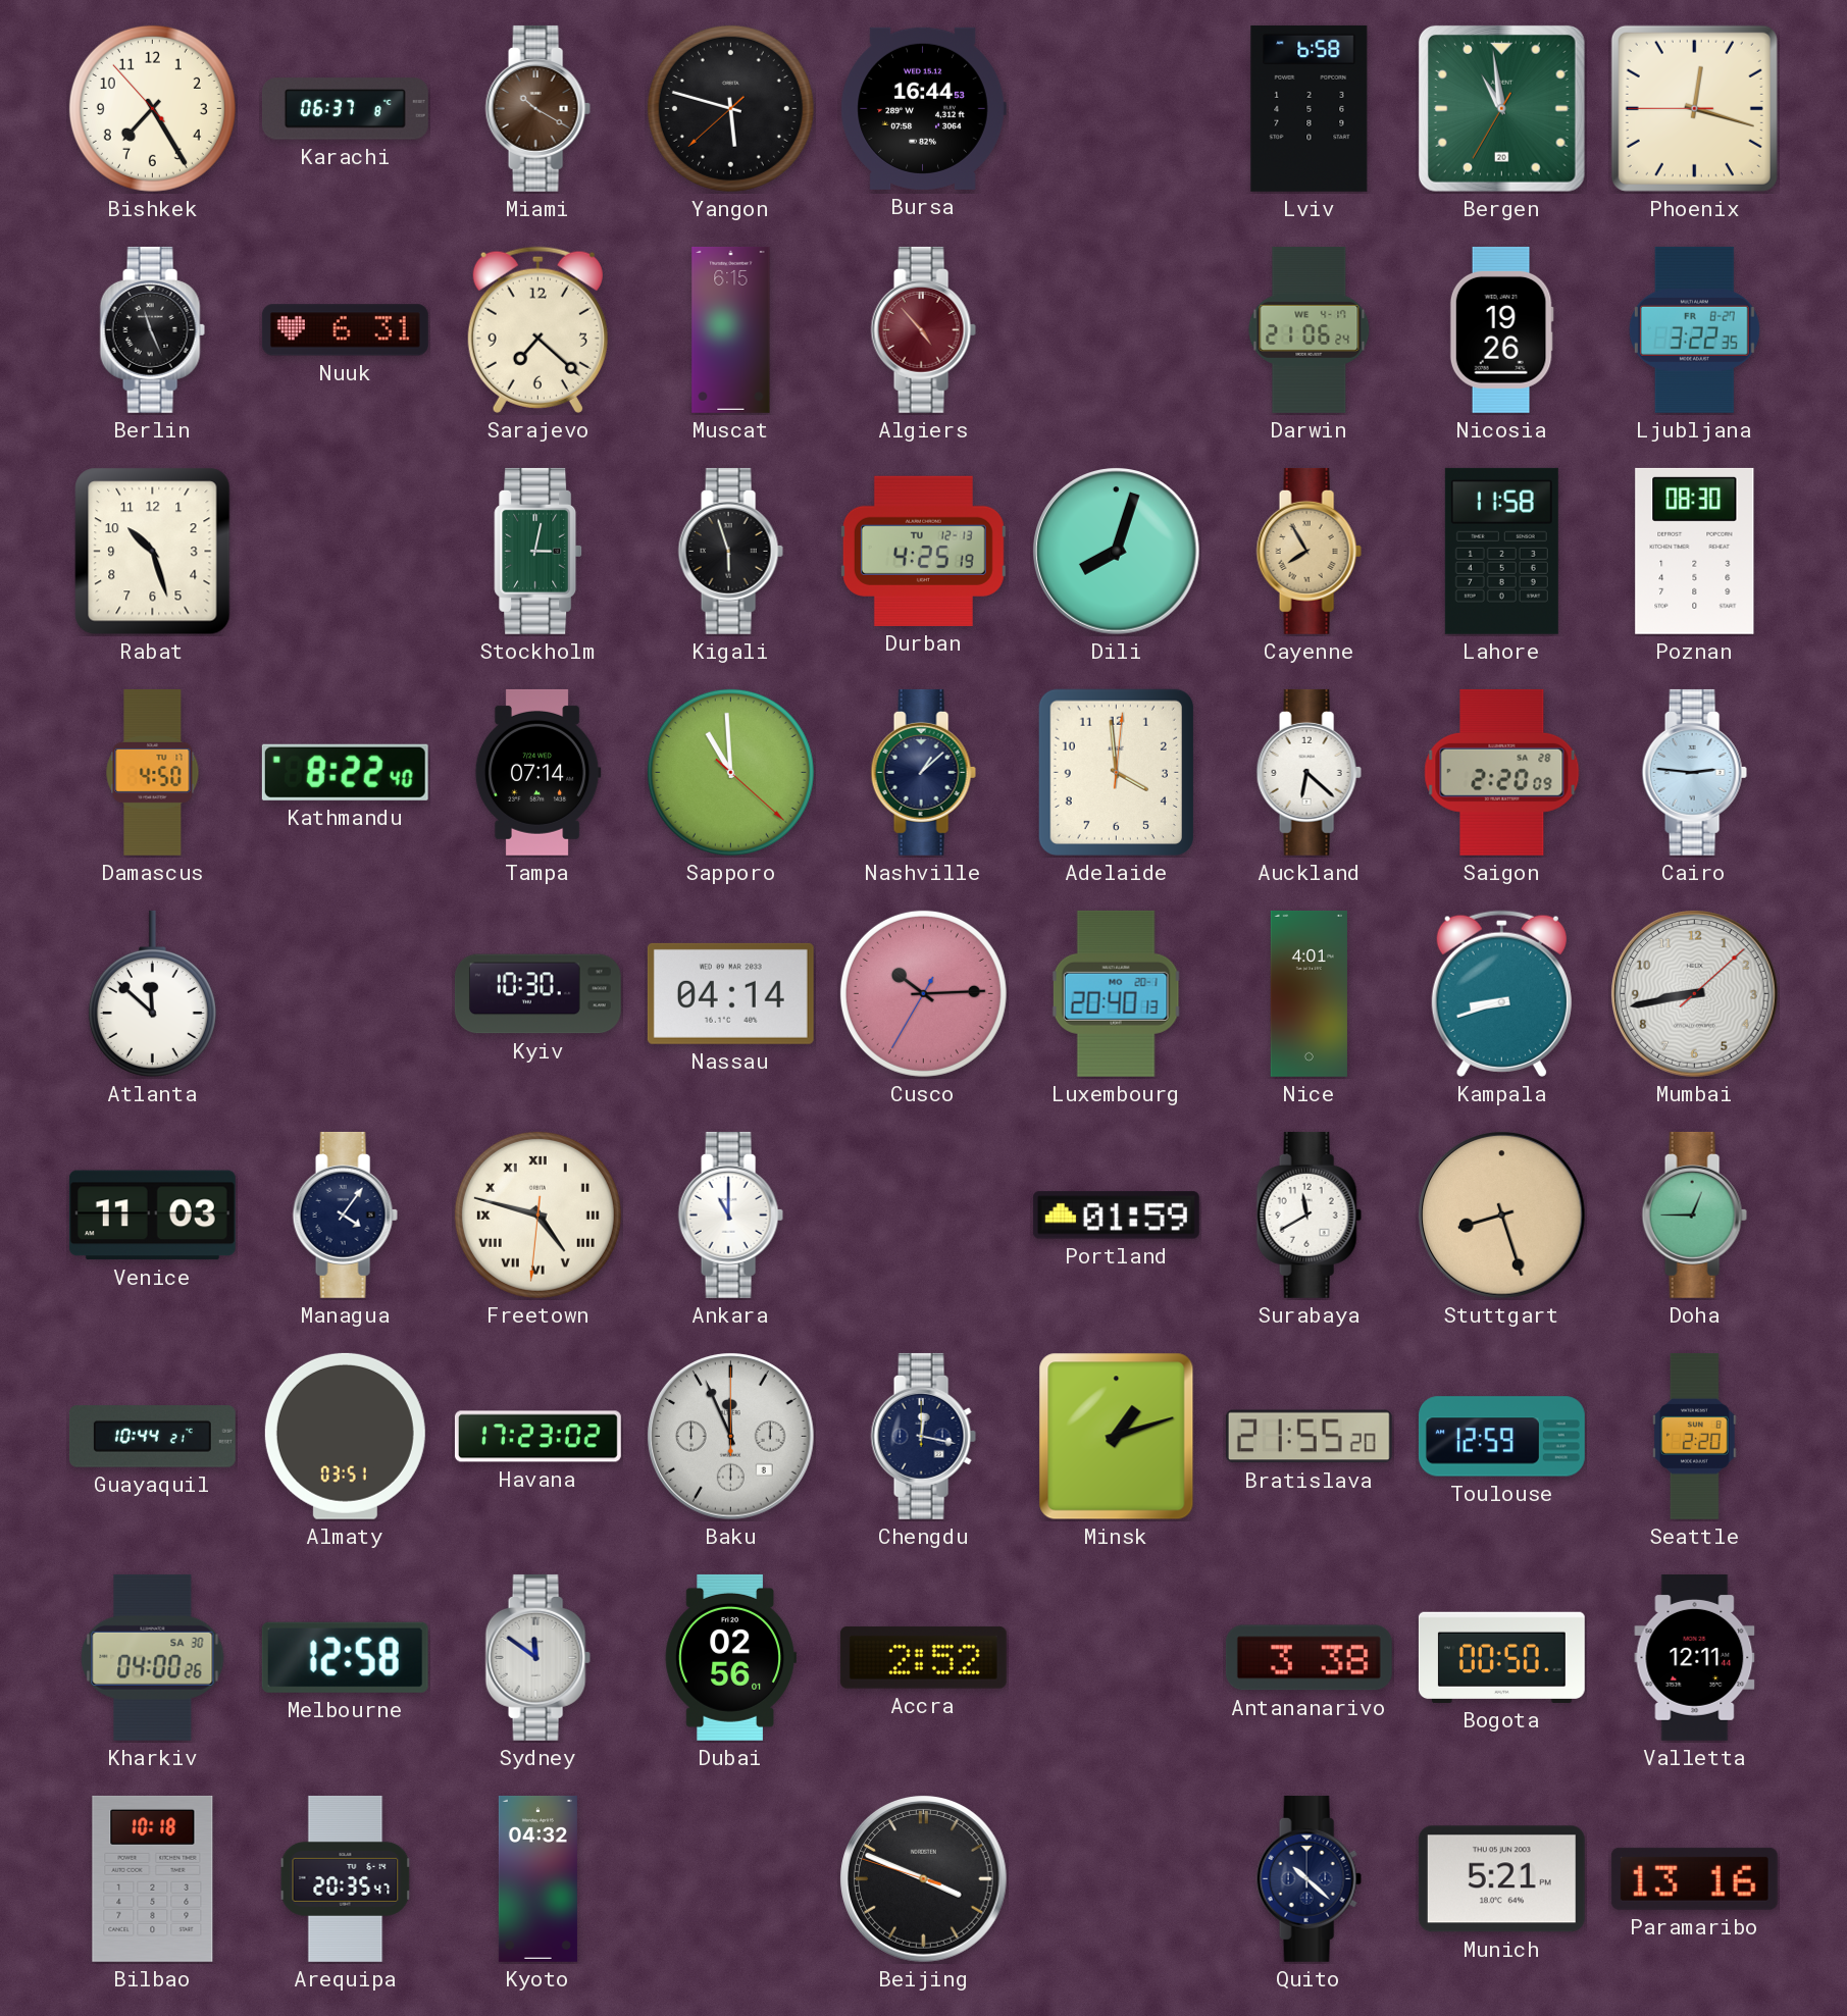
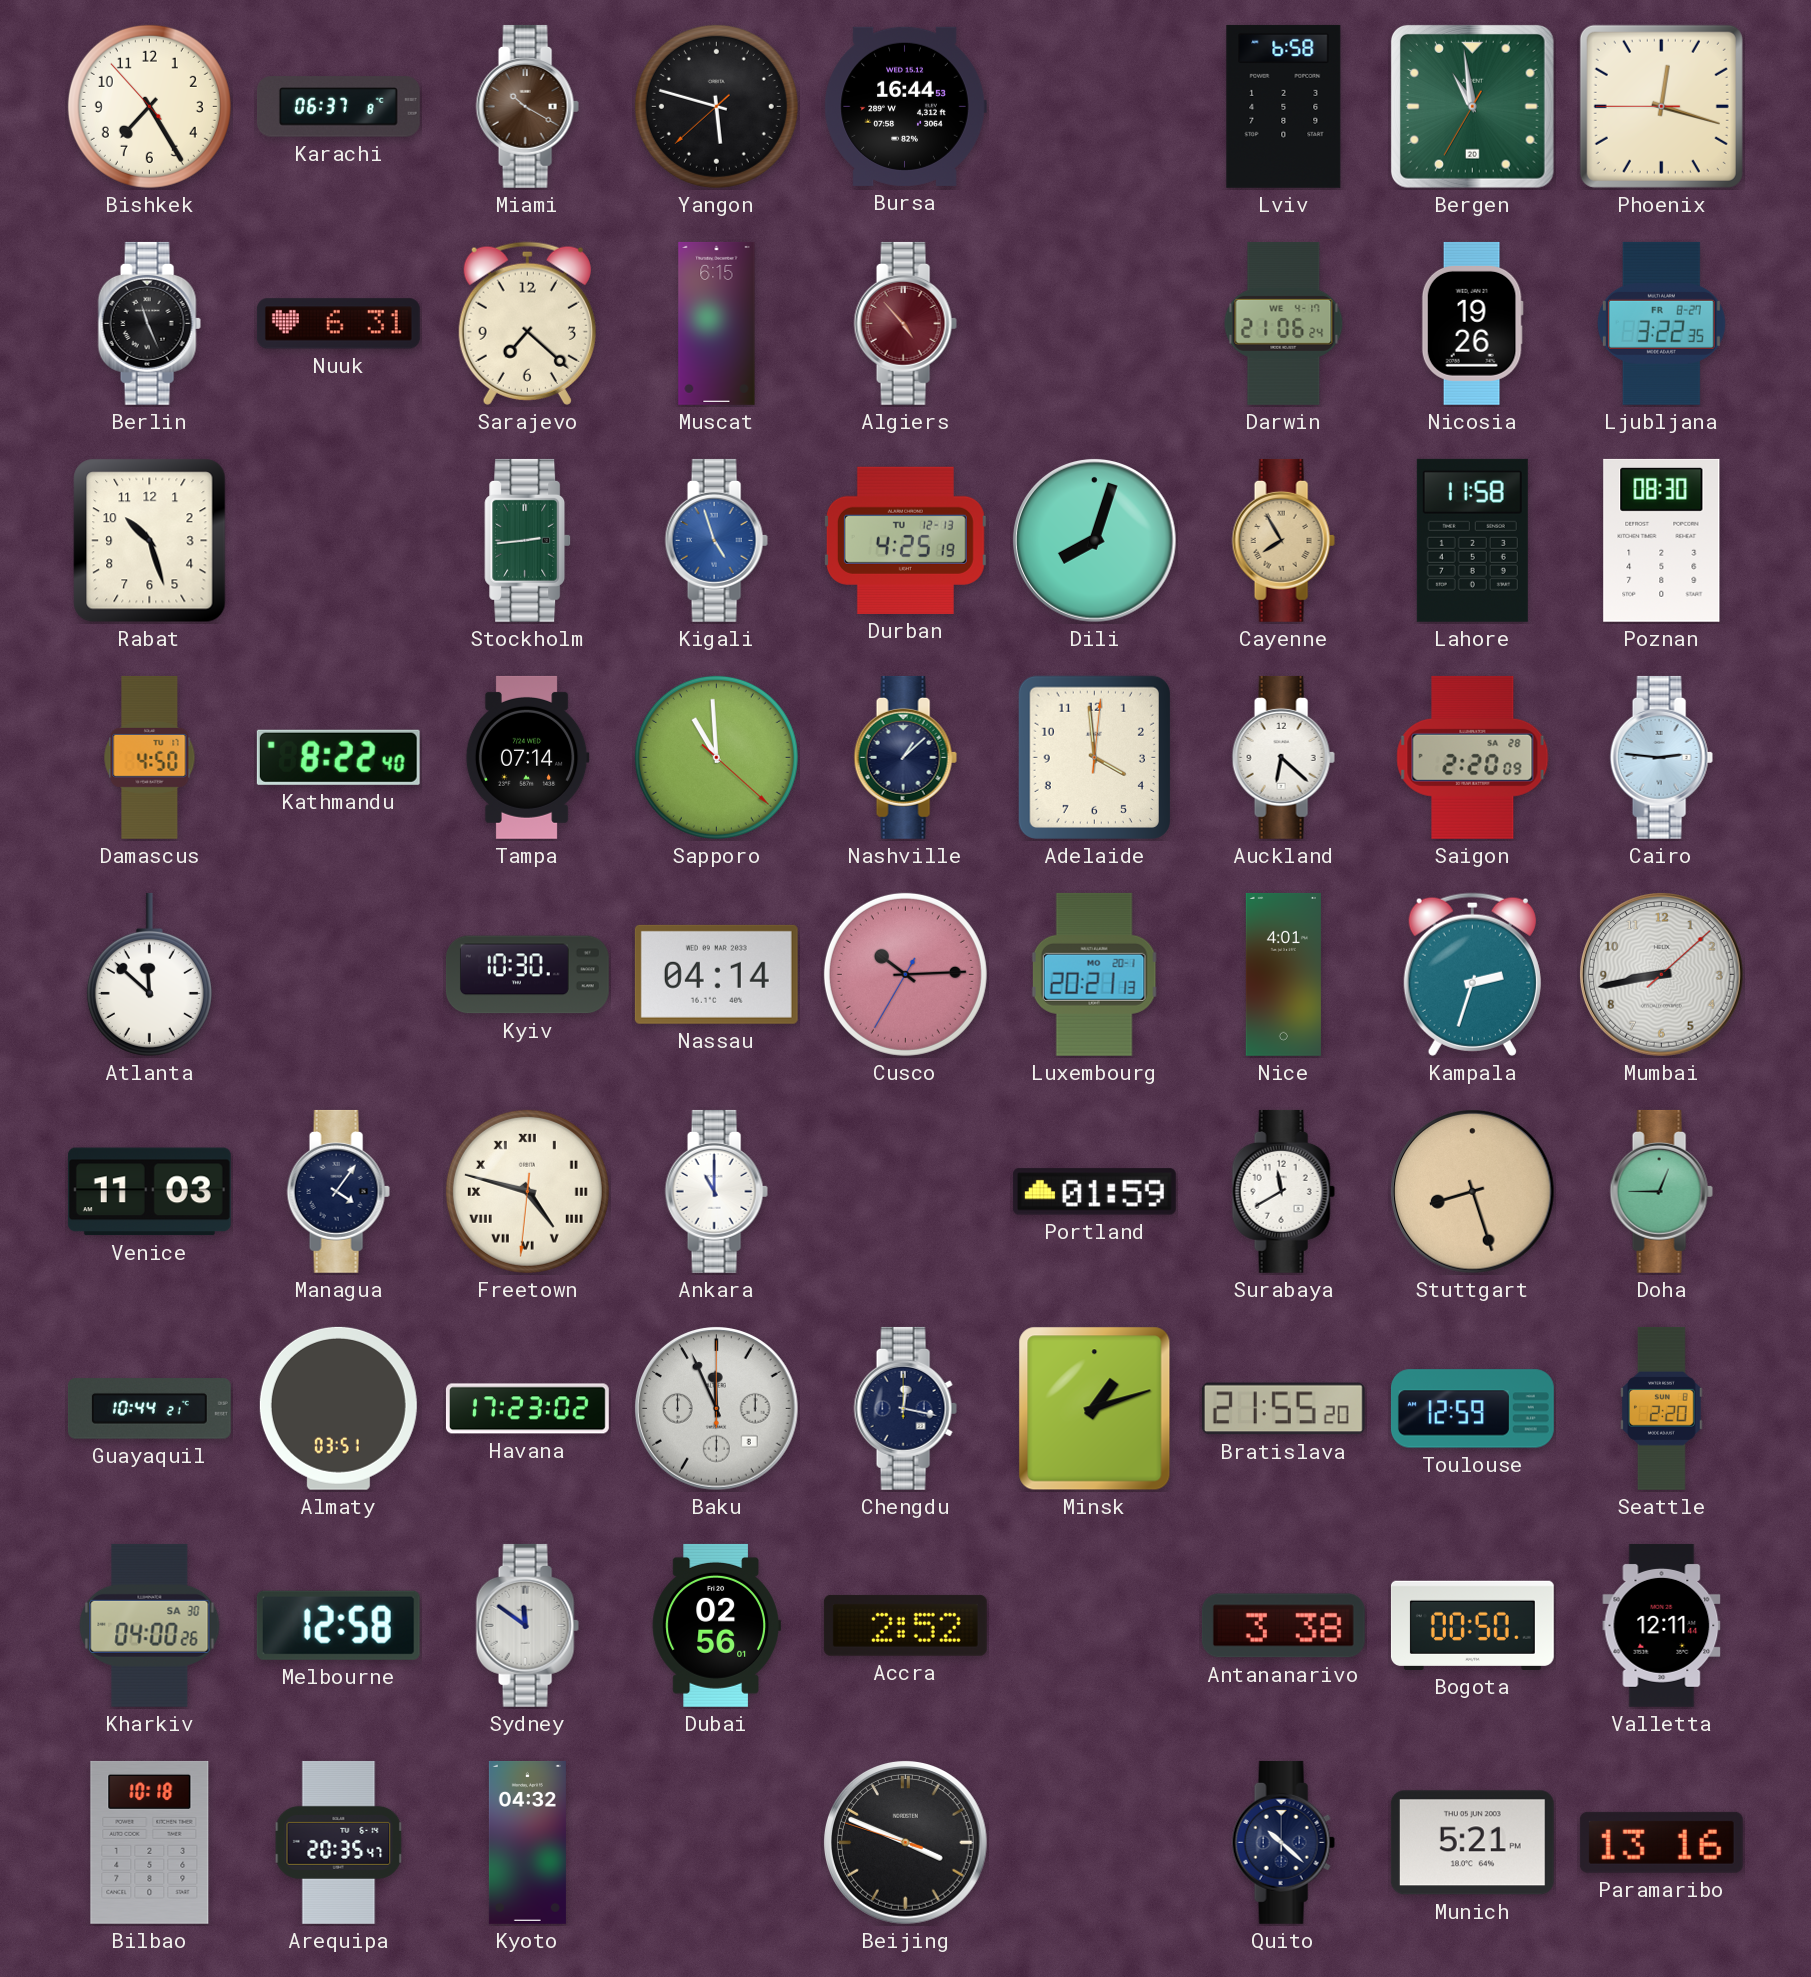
Stockholm: 3:02 -> 2:44 (528, 540)
Kigali: 5:57 -> 4:57 (716, 540)
Kigali dial: black -> blue (716, 540)
Luxembourg: 20:40 -> 20:21 (1094, 974)
Kampala: 8:42 -> 2:33 (1472, 974)
